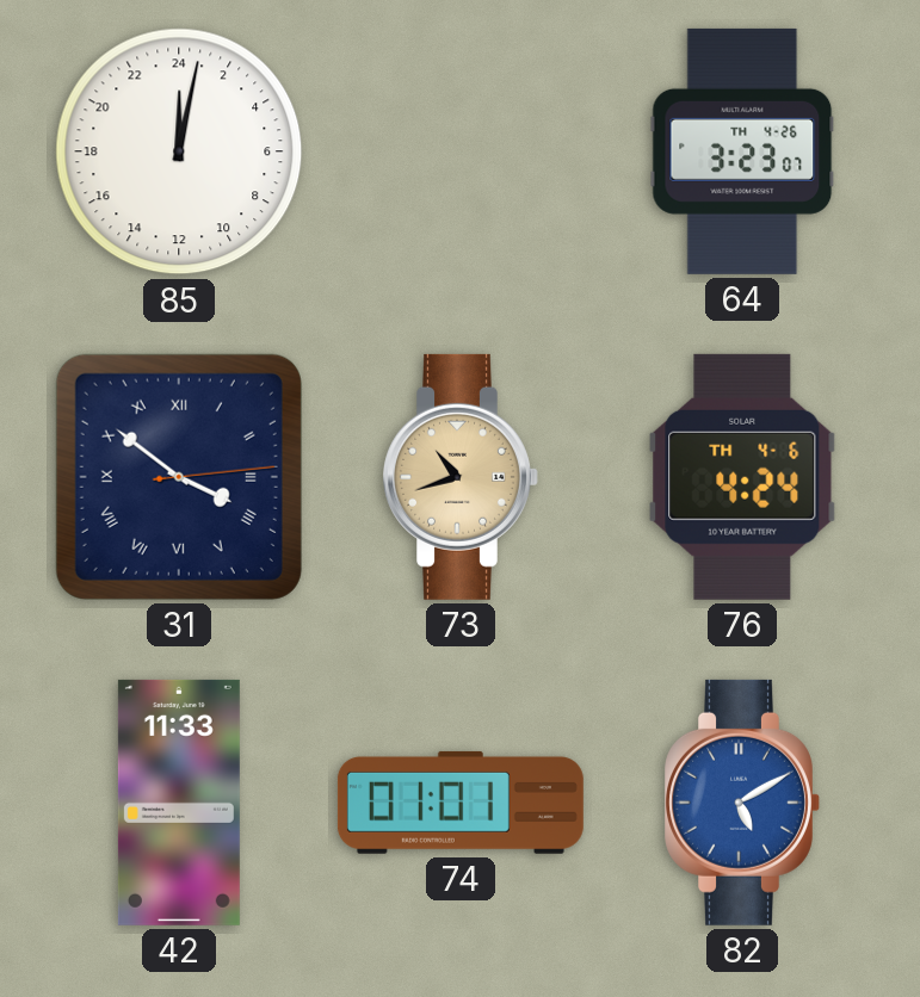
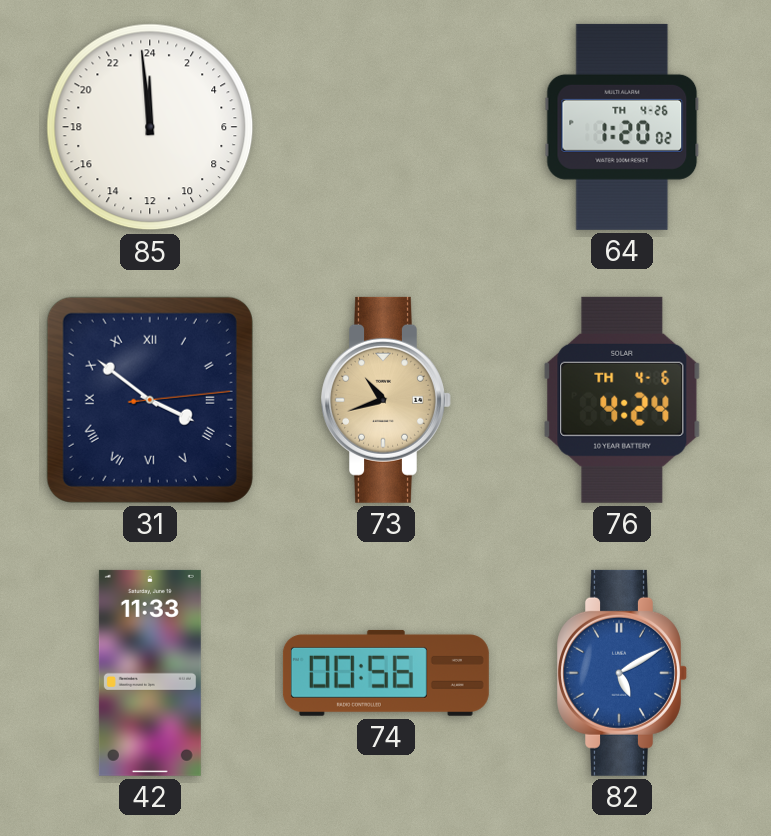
85: 0:02 -> 23:59 (150, 127)
64: 3:23 -> 1:20 (622, 127)
74: 01:01 -> 00:56 (386, 673)
